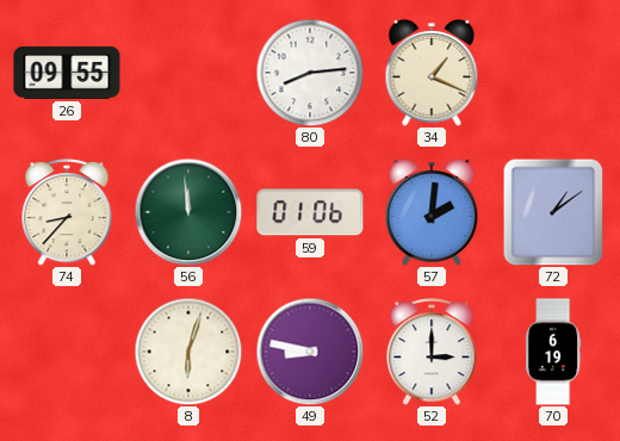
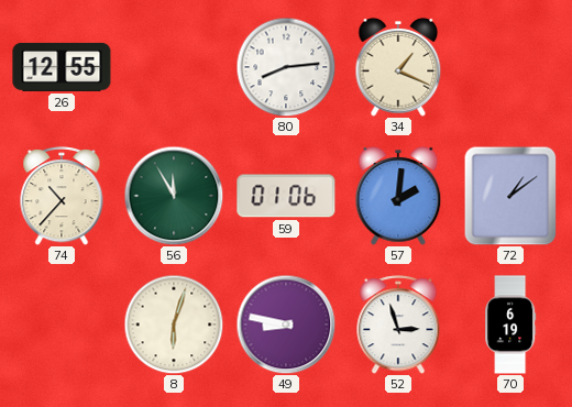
26: 09:55 -> 12:55 (62, 67)
74: 8:37 -> 10:37 (62, 196)
56: 11:59 -> 11:55 (174, 196)
52: 3:00 -> 2:57 (398, 324)
